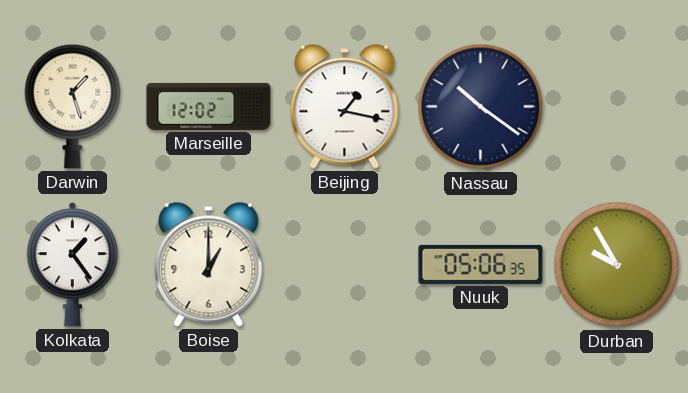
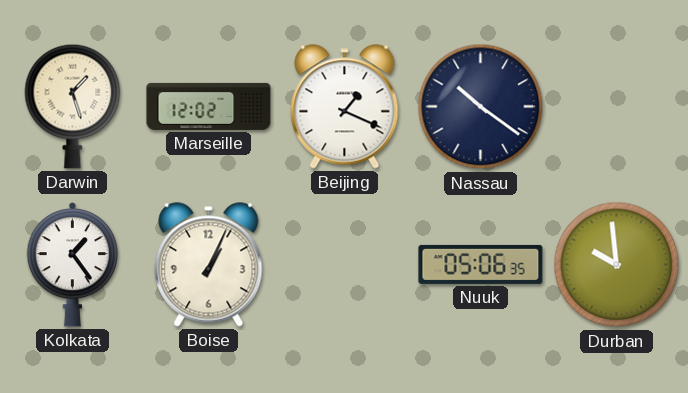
Beijing: 1:17 -> 1:19 (345, 107)
Boise: 1:00 -> 1:04 (209, 265)
Durban: 9:55 -> 9:59 (617, 265)
